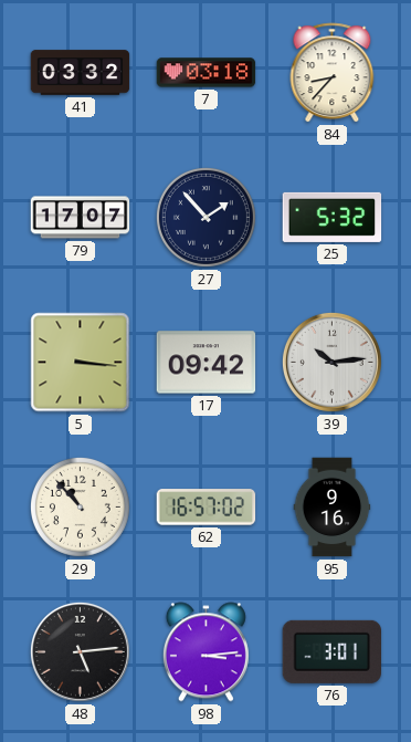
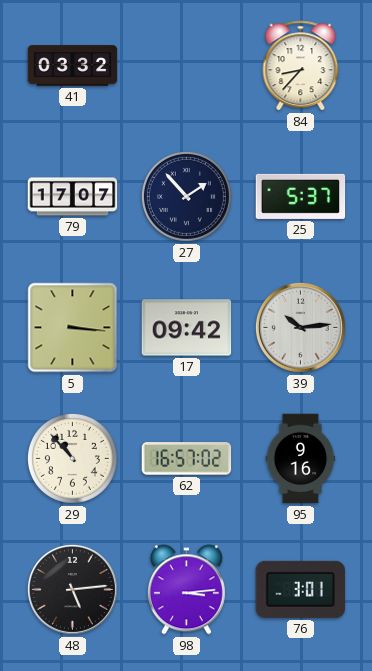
7: 03:18 -> none (207, 73)
25: 5:32 -> 5:37 (301, 196)
